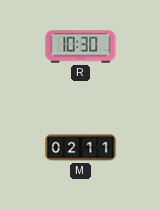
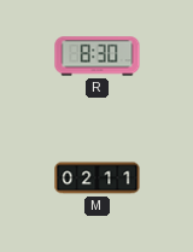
R: 10:30 -> 8:30 (98, 57)
